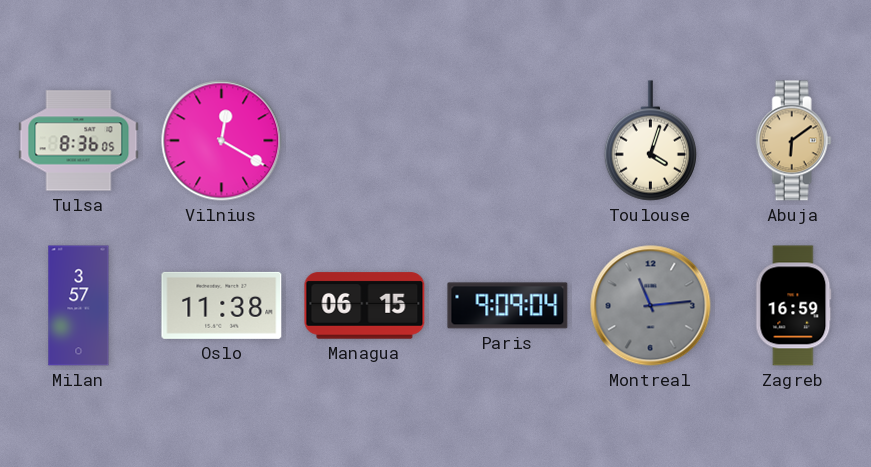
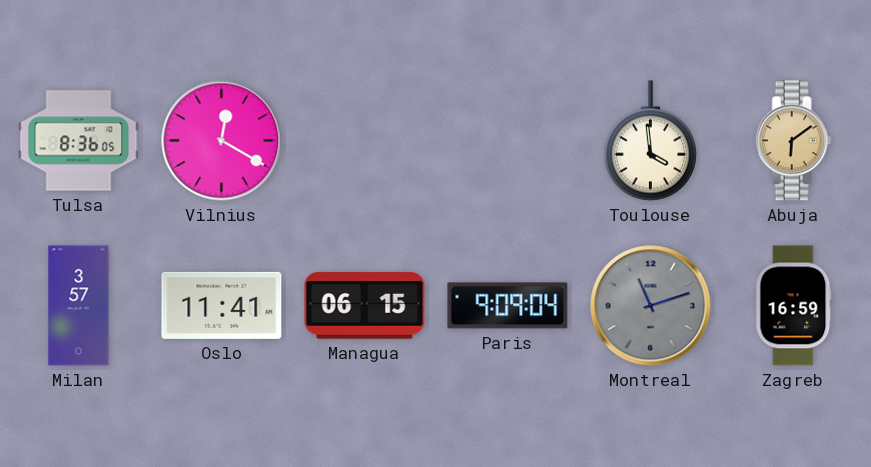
Toulouse: 4:03 -> 3:59 (650, 141)
Oslo: 11:38 -> 11:41 (222, 305)
Montreal: 11:14 -> 11:12 (651, 306)
